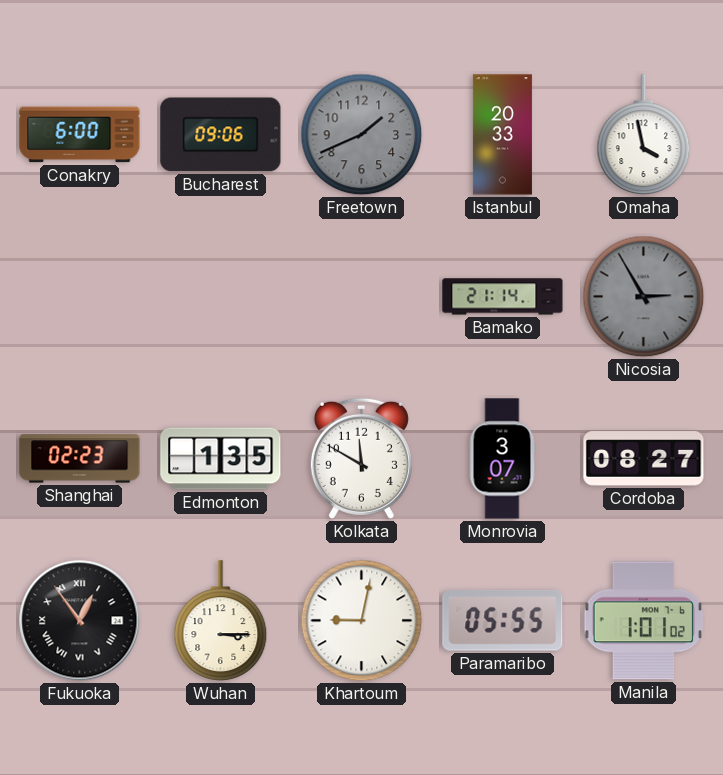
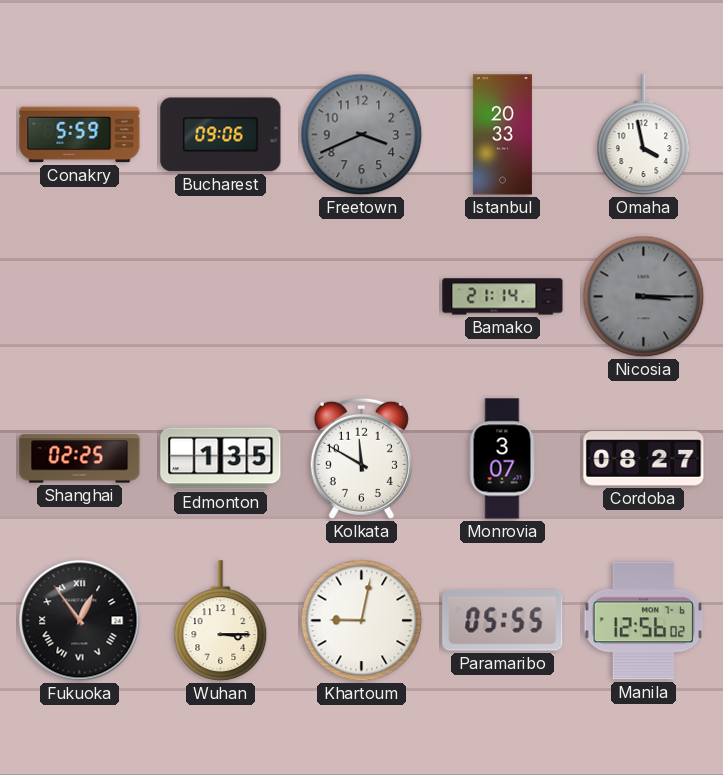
Conakry: 6:00 -> 5:59 (80, 135)
Freetown: 1:41 -> 3:41 (362, 135)
Nicosia: 2:55 -> 3:15 (644, 297)
Shanghai: 02:23 -> 02:25 (80, 459)
Manila: 1:01 -> 12:56 (644, 621)
